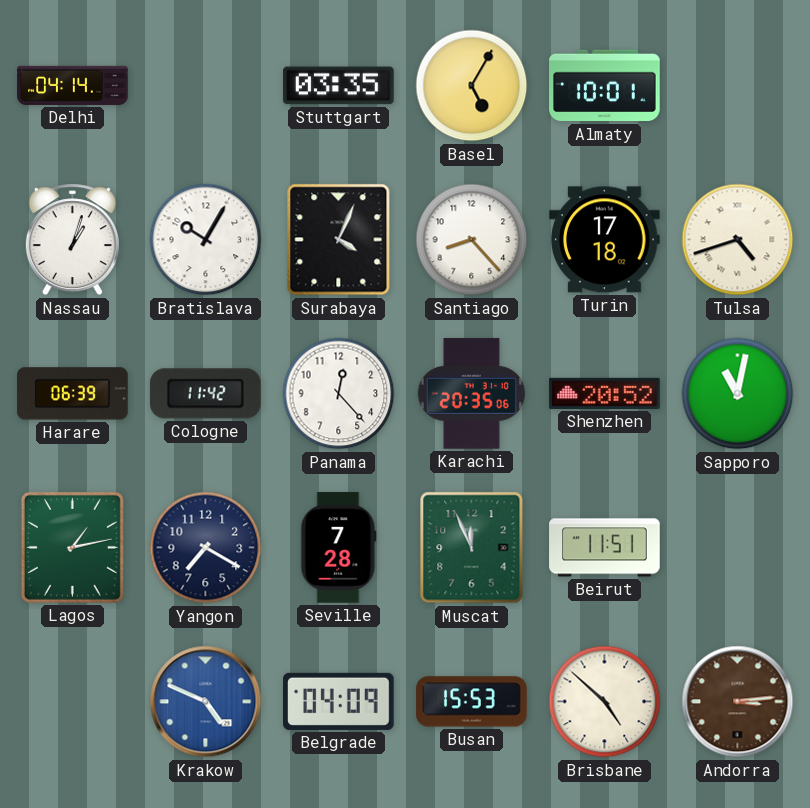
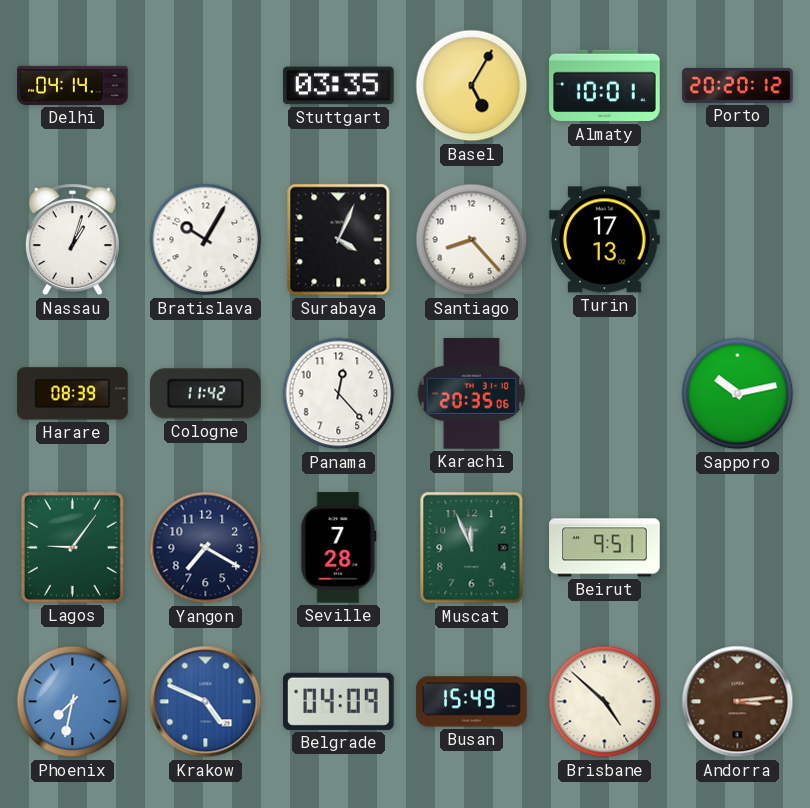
Porto: none -> 20:20 (738, 85)
Turin: 17:18 -> 17:13 (605, 240)
Tulsa: 4:42 -> none (738, 240)
Harare: 06:39 -> 08:39 (73, 394)
Shenzhen: 20:52 -> none (605, 393)
Sapporo: 11:02 -> 10:13 (738, 394)
Lagos: 1:13 -> 9:06 (72, 547)
Beirut: 11:51 -> 9:51 (605, 548)
Phoenix: none -> 7:32 (73, 702)
Busan: 15:53 -> 15:49 (472, 702)
